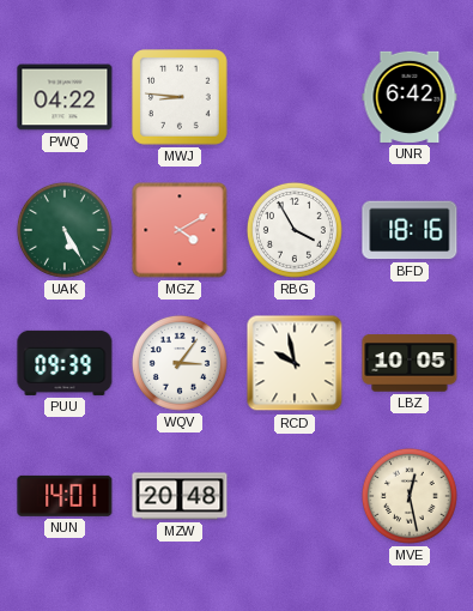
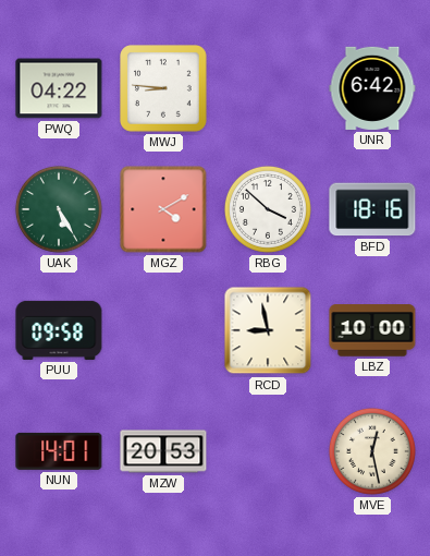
RBG: 3:55 -> 3:52 (268, 209)
PUU: 09:39 -> 09:58 (59, 330)
WQV: 3:06 -> none (180, 363)
RCD: 9:58 -> 8:58 (268, 330)
LBZ: 10:05 -> 10:00 (372, 330)
MZW: 20:48 -> 20:53 (163, 451)
